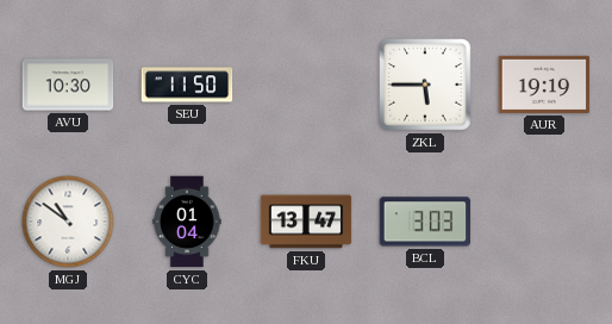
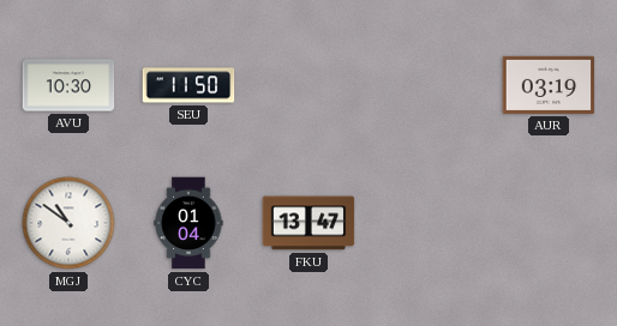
ZKL: 5:45 -> none (426, 86)
AUR: 19:19 -> 03:19 (549, 85)
BCL: 3:03 -> none (425, 222)
